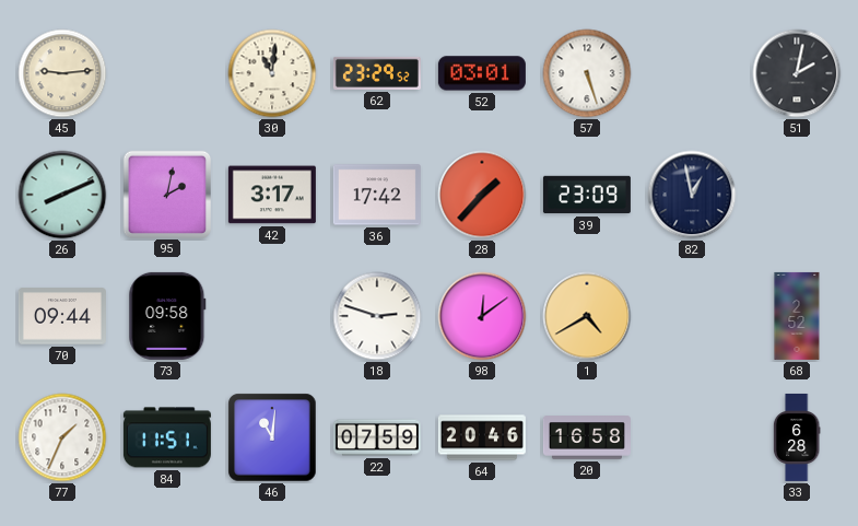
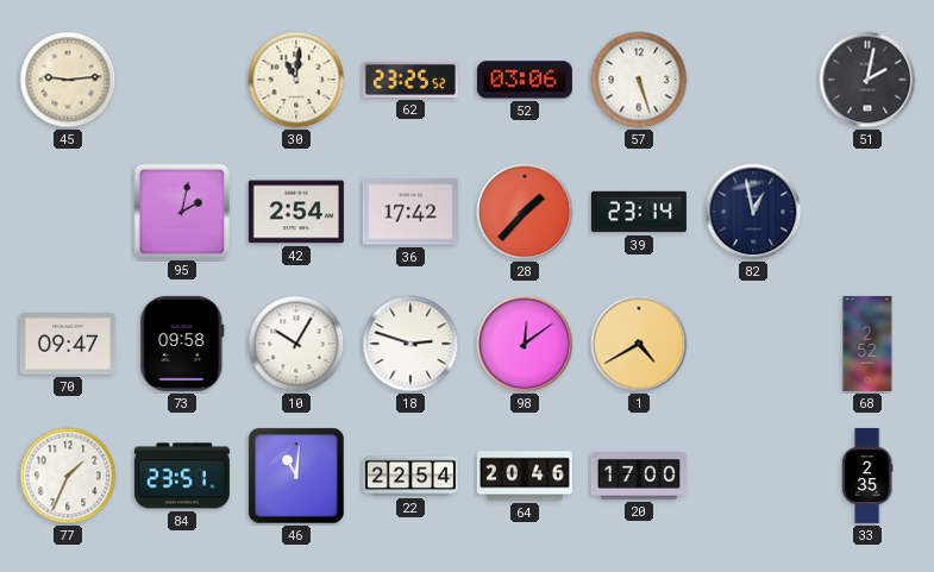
62: 23:29 -> 23:25 (410, 80)
52: 03:01 -> 03:06 (525, 80)
26: 8:11 -> none (62, 195)
42: 3:17 -> 2:54 (296, 212)
39: 23:09 -> 23:14 (639, 212)
70: 09:44 -> 09:47 (68, 344)
10: none -> 10:05 (296, 344)
84: 11:51 -> 23:51 (182, 476)
22: 07:59 -> 22:54 (410, 476)
20: 16:58 -> 17:00 (639, 476)
33: 6:28 -> 2:35 (867, 476)
